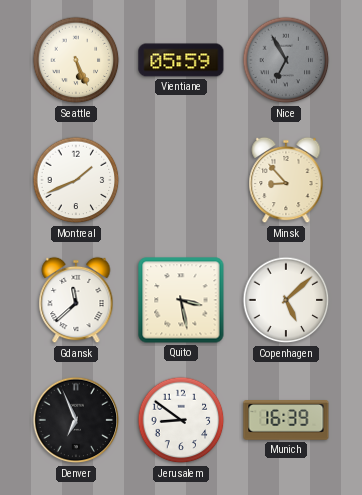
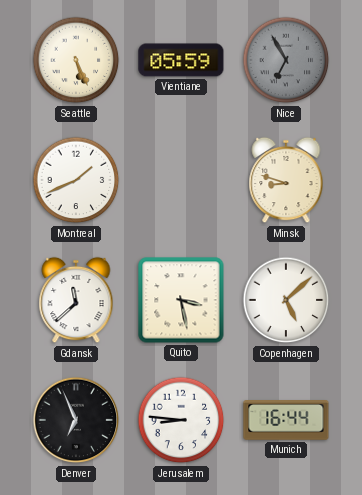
Minsk: 8:53 -> 8:48 (286, 180)
Jerusalem: 8:51 -> 8:46 (181, 420)
Munich: 16:39 -> 16:44 (286, 420)
